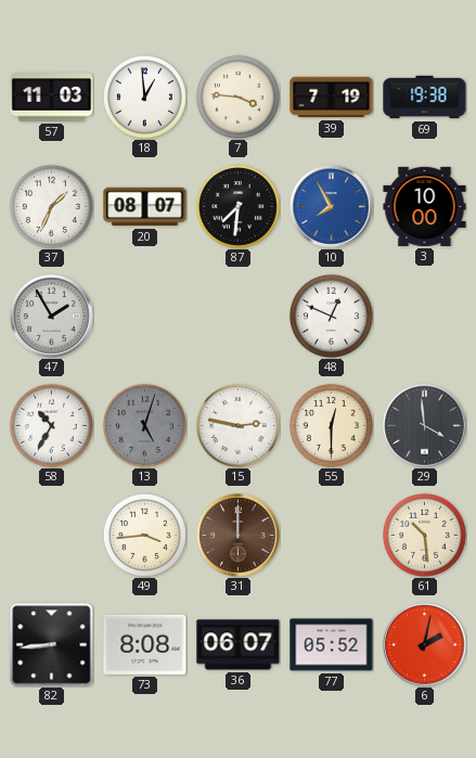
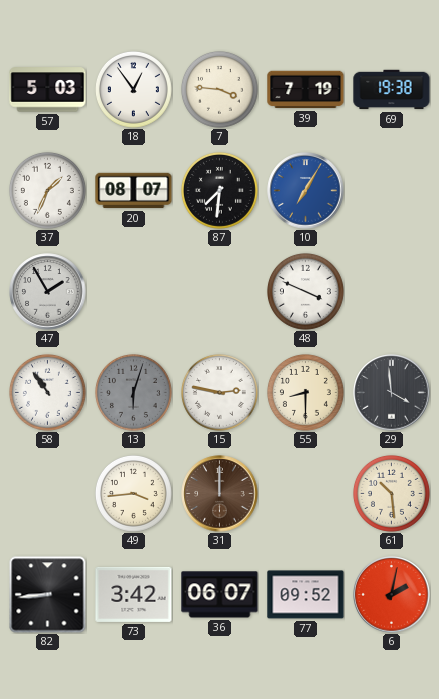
57: 11:03 -> 5:03 (48, 90)
18: 12:59 -> 12:54 (133, 89)
10: 7:55 -> 7:05 (306, 191)
3: 10:00 -> none (425, 206)
48: 12:49 -> 3:49 (305, 291)
58: 10:35 -> 10:54 (47, 392)
13: 5:03 -> 6:03 (133, 392)
55: 12:30 -> 8:30 (305, 392)
73: 8:08 -> 3:42 (134, 594)
77: 05:52 -> 09:52 (306, 595)
